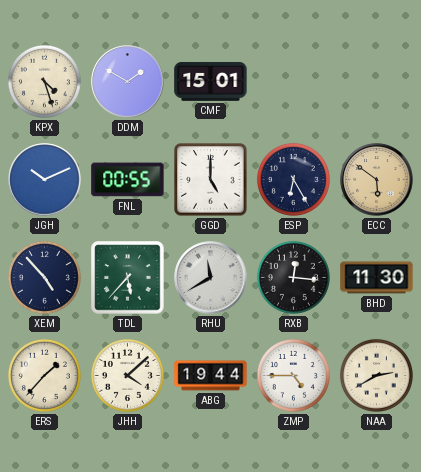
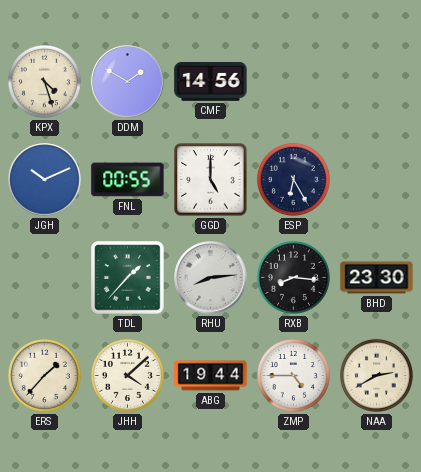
CMF: 15:01 -> 14:56 (211, 81)
ECC: 5:51 -> none (377, 180)
XEM: 4:53 -> none (44, 277)
TDL: 5:37 -> 1:37 (128, 278)
RHU: 11:40 -> 8:14 (211, 278)
RXB: 12:16 -> 8:16 (293, 277)
BHD: 11:30 -> 23:30 (377, 278)
